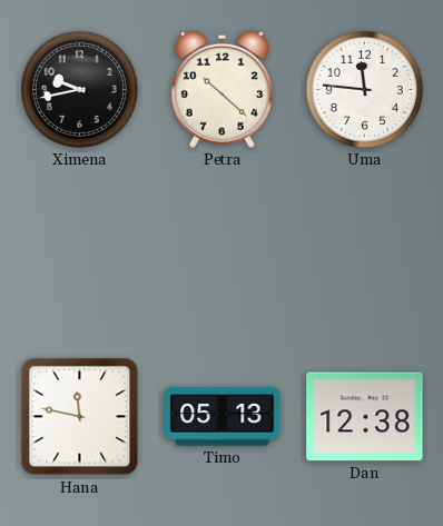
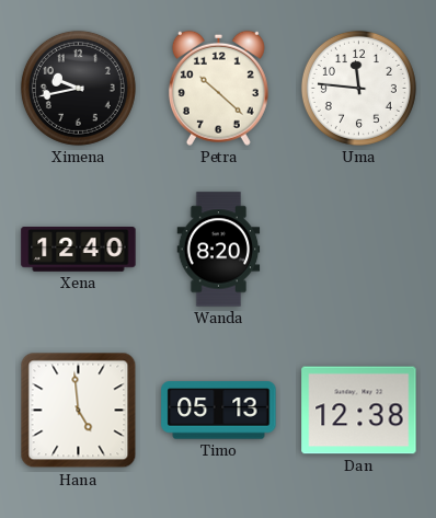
Xena: none -> 12:40 (79, 250)
Wanda: none -> 8:20 (219, 250)
Hana: 11:47 -> 4:59 (79, 411)
